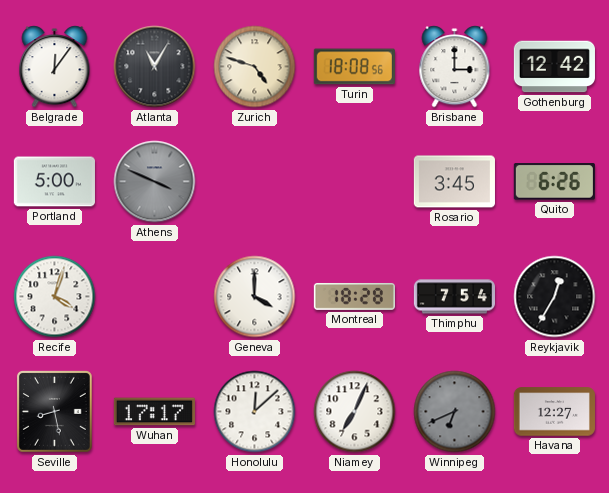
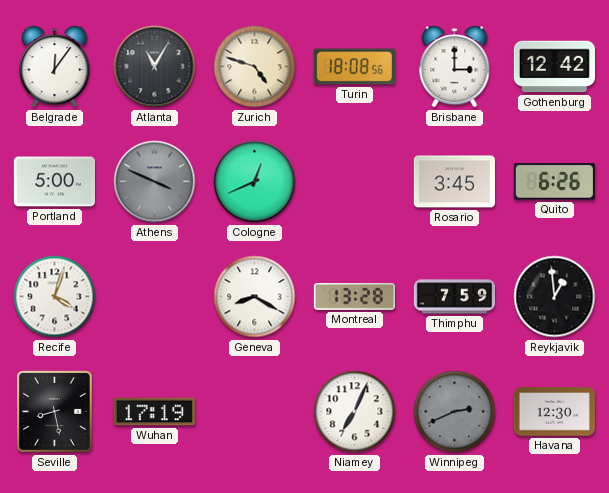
Cologne: none -> 12:41 (255, 182)
Geneva: 4:00 -> 8:20 (255, 297)
Montreal: 18:28 -> 13:28 (354, 297)
Thimphu: 7:54 -> 7:59 (454, 297)
Reykjavik: 12:35 -> 12:59 (555, 297)
Wuhan: 17:17 -> 17:19 (154, 412)
Honolulu: 12:08 -> none (255, 412)
Winnipeg: 6:41 -> 2:41 (455, 412)
Havana: 12:27 -> 12:30 (554, 412)
